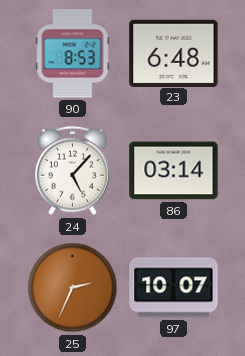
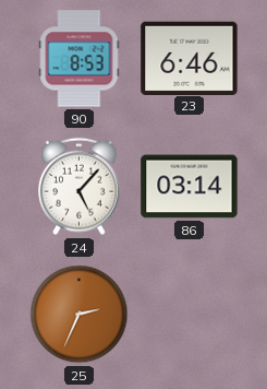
23: 6:48 -> 6:46 (190, 58)
97: 10:07 -> none (174, 288)
